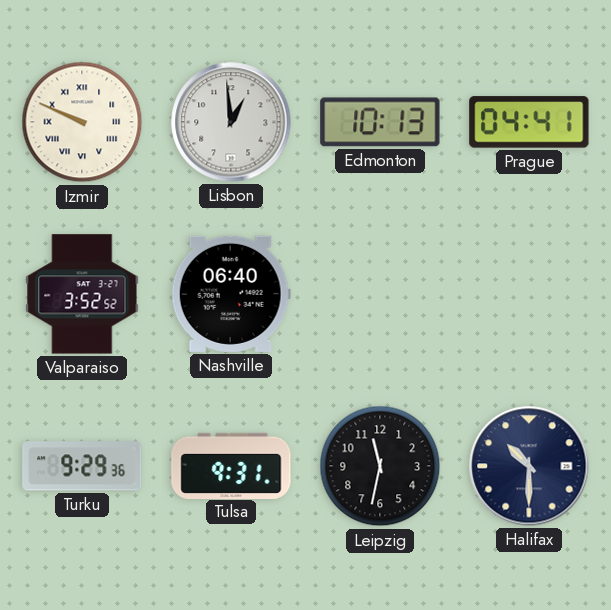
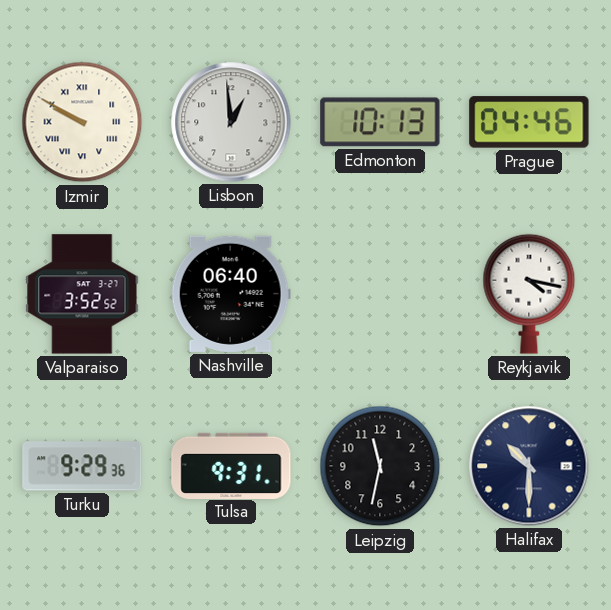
Izmir: 9:49 -> 9:50 (82, 122)
Prague: 04:41 -> 04:46 (529, 122)
Reykjavik: none -> 4:17 (529, 294)
